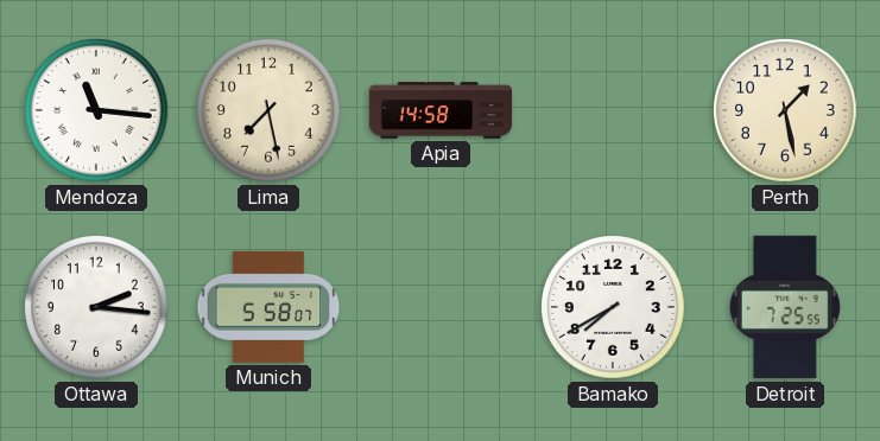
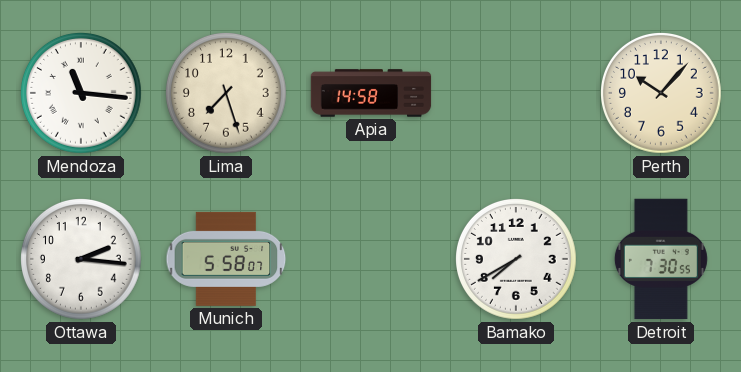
Lima: 7:28 -> 7:27 (227, 94)
Perth: 1:28 -> 10:07 (662, 94)
Detroit: 7:25 -> 7:30 (661, 259)
